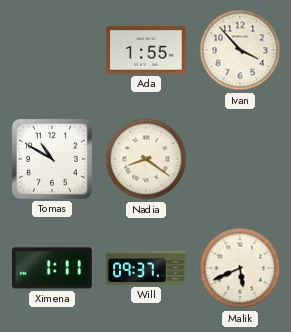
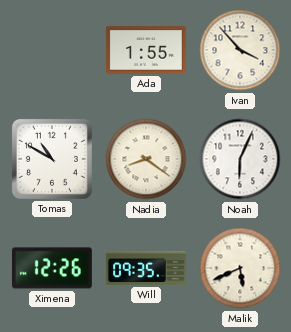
Noah: none -> 6:04 (240, 159)
Ximena: 1:11 -> 12:26 (52, 268)
Will: 09:37 -> 09:35 (147, 268)
